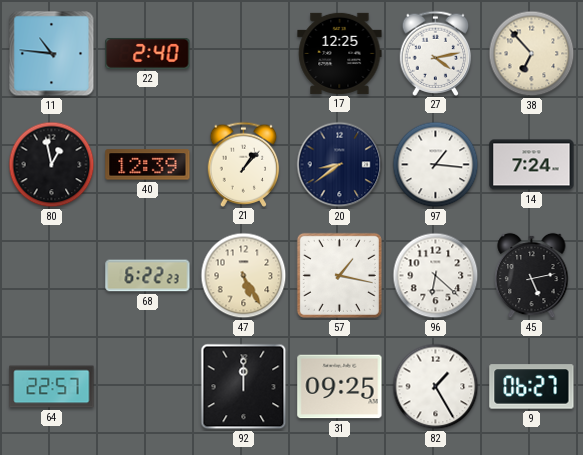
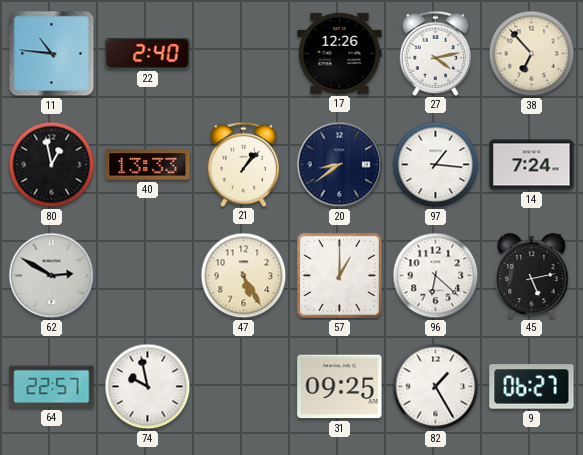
17: 12:25 -> 12:26 (340, 53)
40: 12:39 -> 13:33 (148, 165)
62: none -> 2:50 (52, 276)
68: 6:22 -> none (148, 276)
57: 1:17 -> 1:00 (339, 275)
74: none -> 9:58 (148, 387)
92: 12:00 -> none (244, 387)
